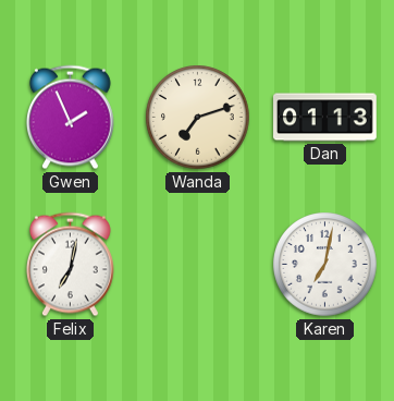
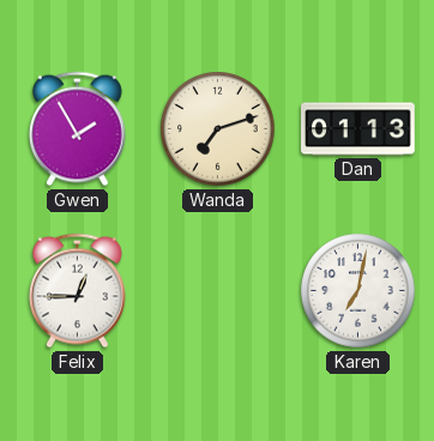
Gwen: 1:56 -> 1:55 (77, 129)
Felix: 7:02 -> 12:45 (77, 291)
